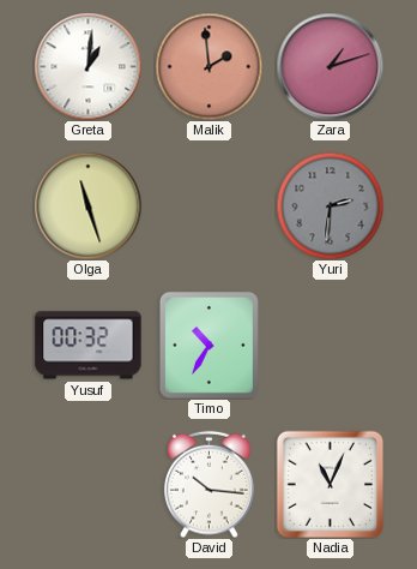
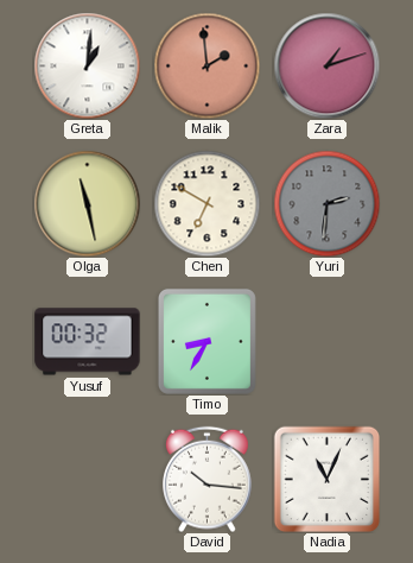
Olga: 11:27 -> 11:28 (87, 203)
Chen: none -> 6:50 (206, 203)
Timo: 10:35 -> 8:35 (206, 341)
